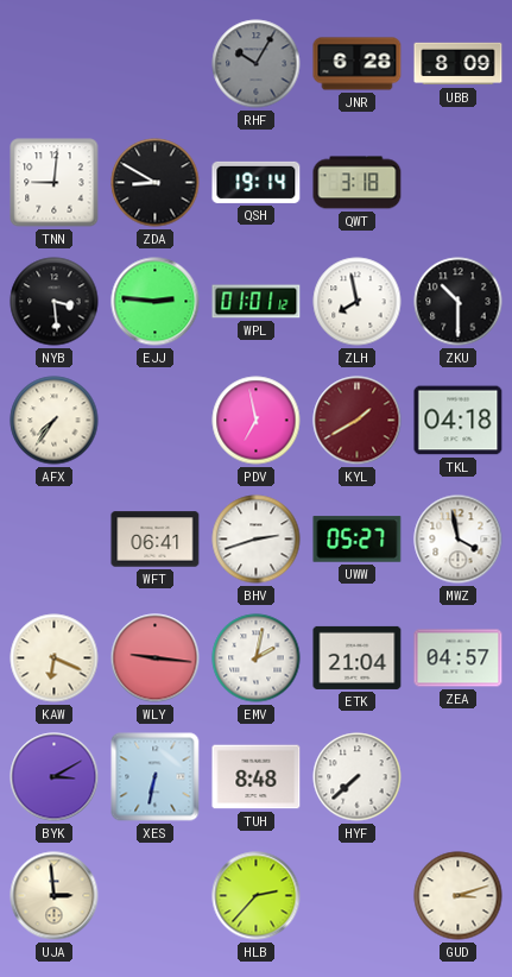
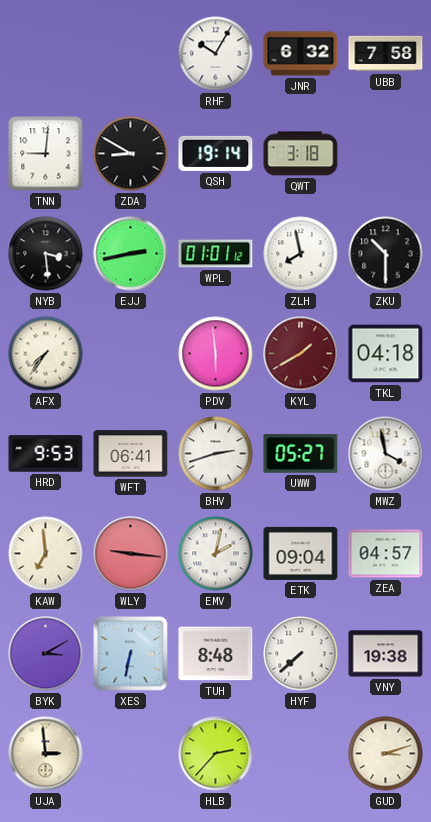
RHF dial: grey -> white (216, 54)
JNR: 6:28 -> 6:32 (301, 54)
UBB: 8:09 -> 7:58 (386, 54)
EJJ: 2:46 -> 2:43 (131, 254)
PDV: 6:58 -> 5:59 (216, 354)
HRD: none -> 9:53 (46, 454)
KAW: 6:19 -> 6:59 (46, 554)
ETK: 21:04 -> 09:04 (301, 553)
VNY: none -> 19:38 (386, 654)
